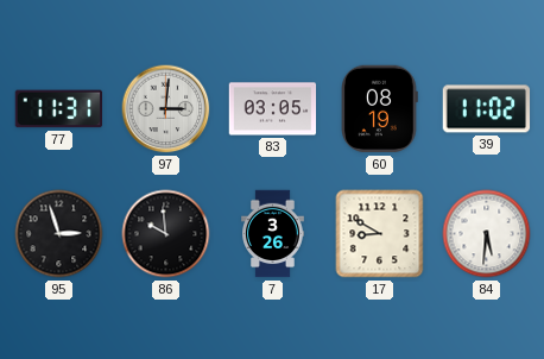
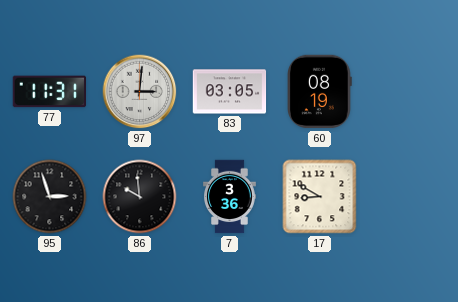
39: 11:02 -> none (487, 109)
7: 3:26 -> 3:36 (230, 197)
84: 5:31 -> none (487, 234)
